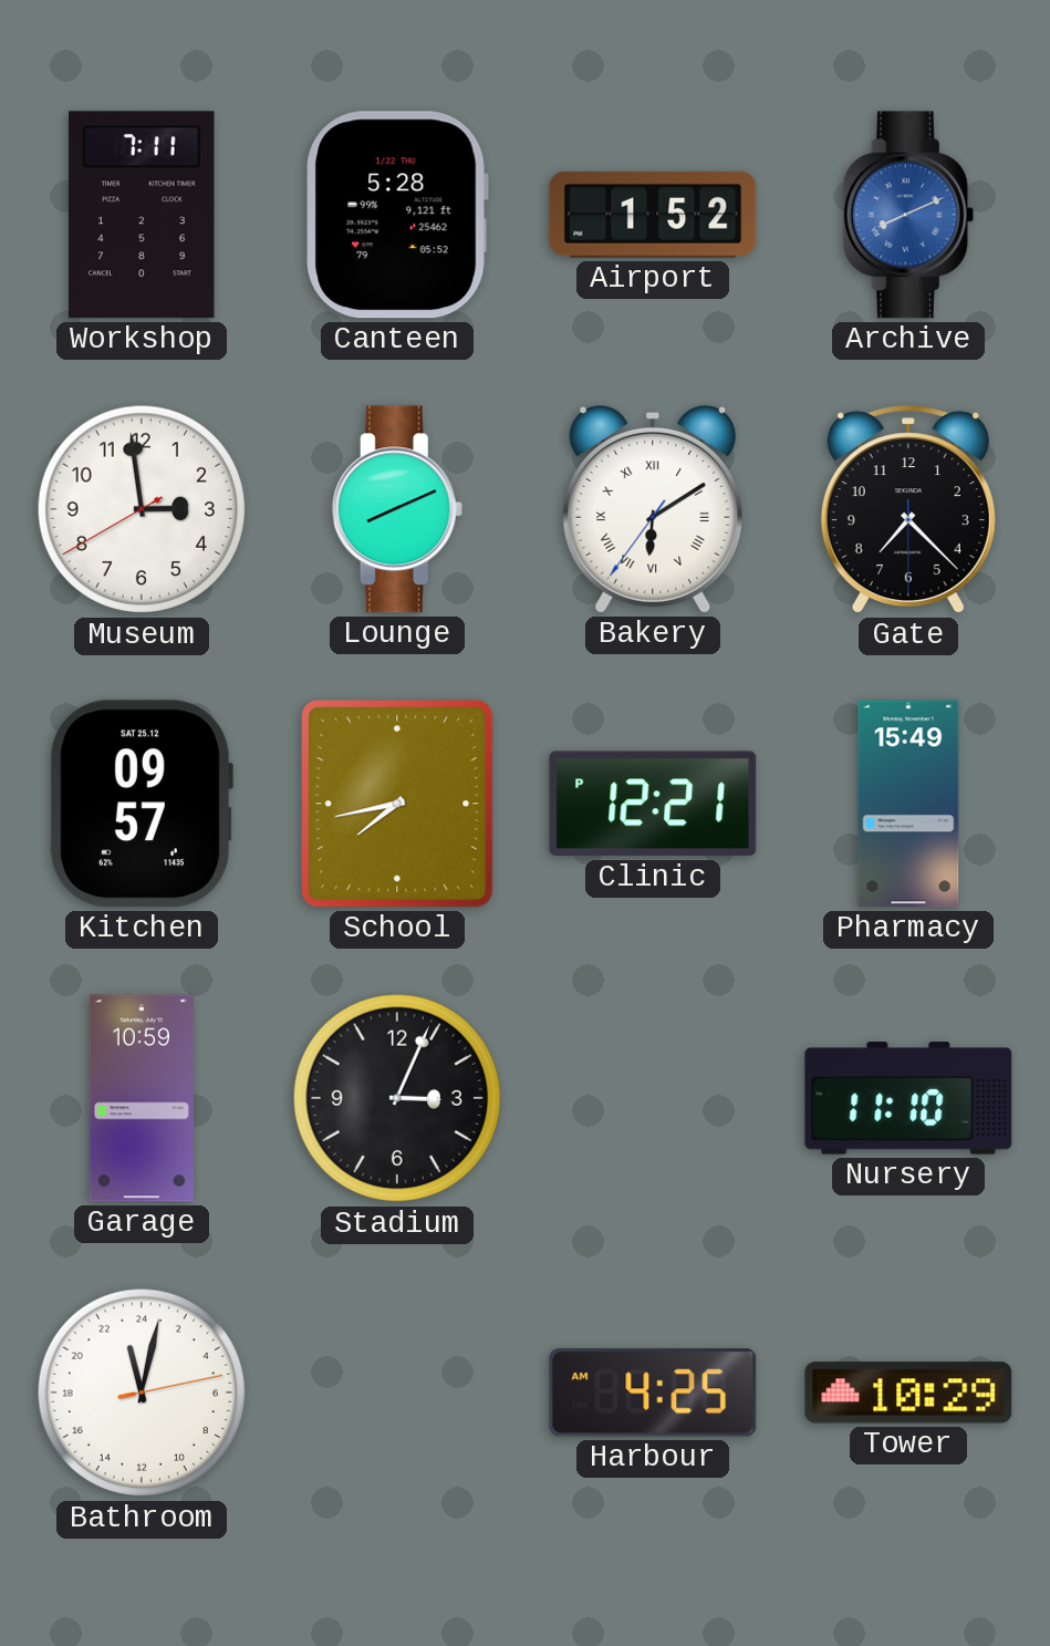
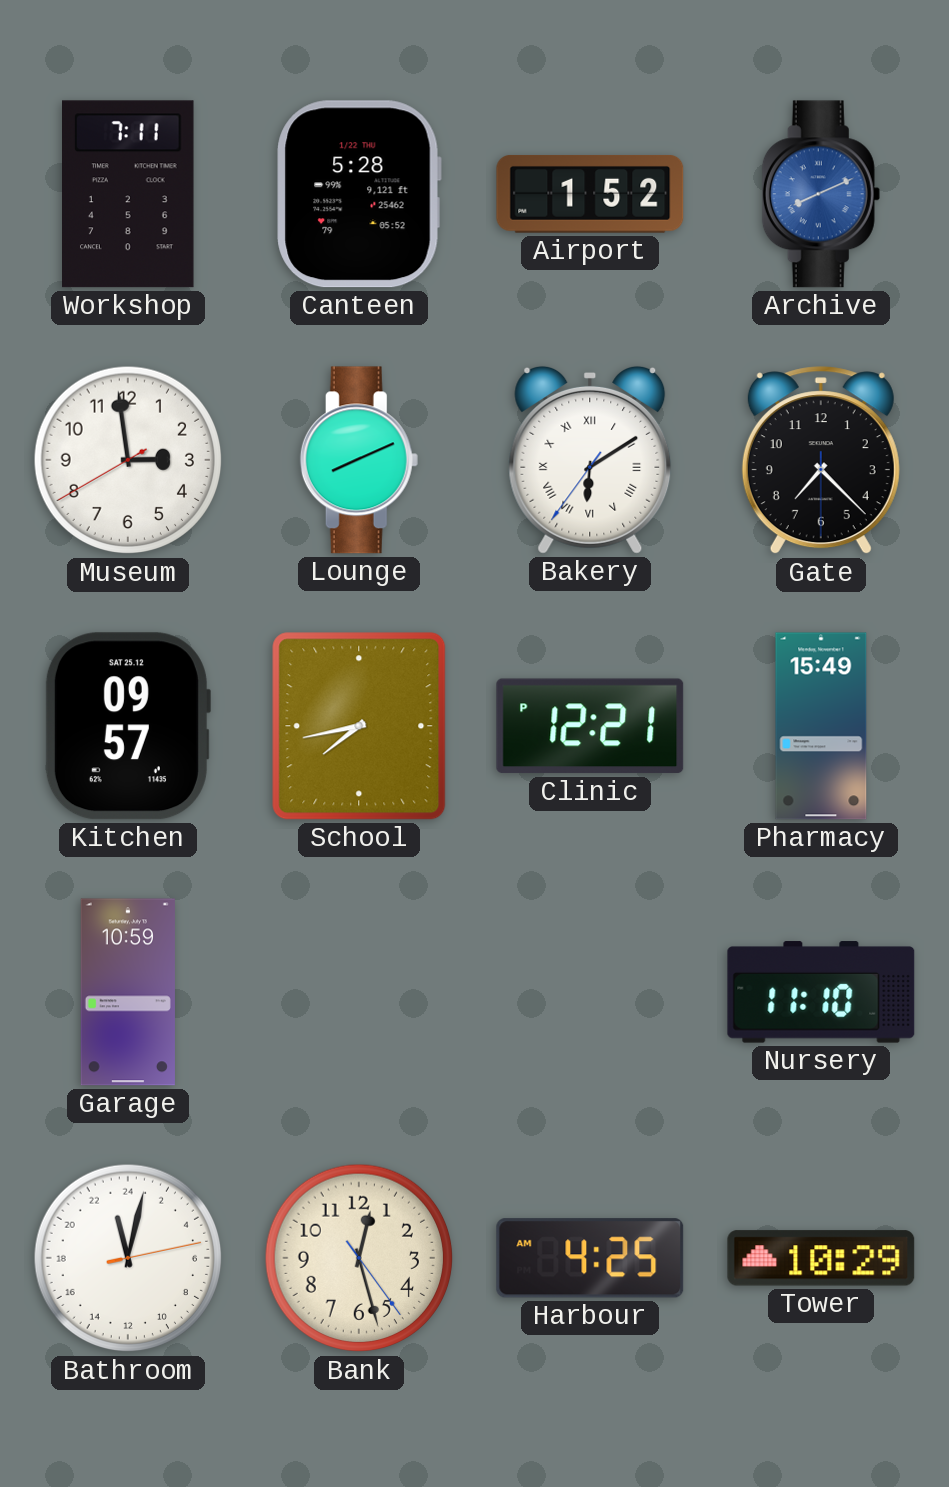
Stadium: 3:04 -> none (397, 1098)
Bank: none -> 12:27 (359, 1258)
